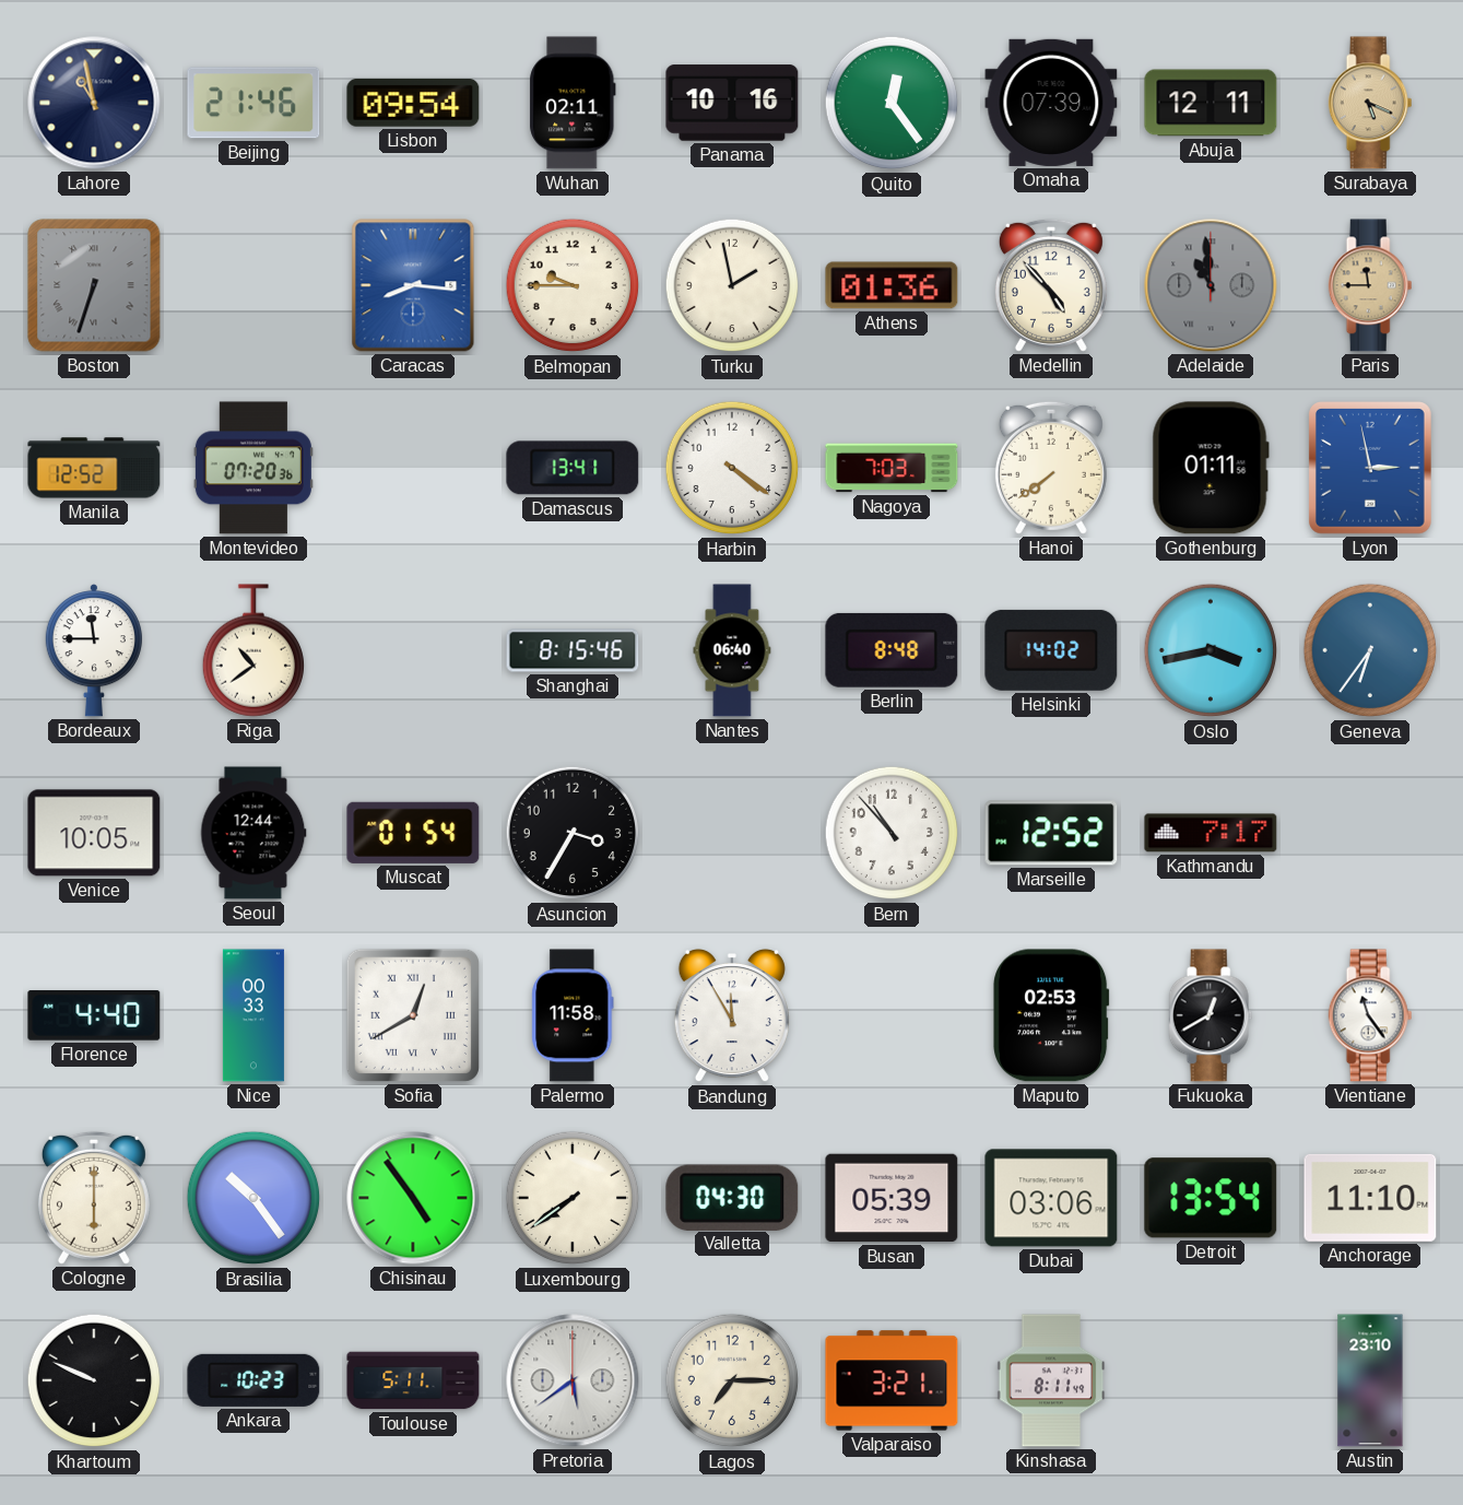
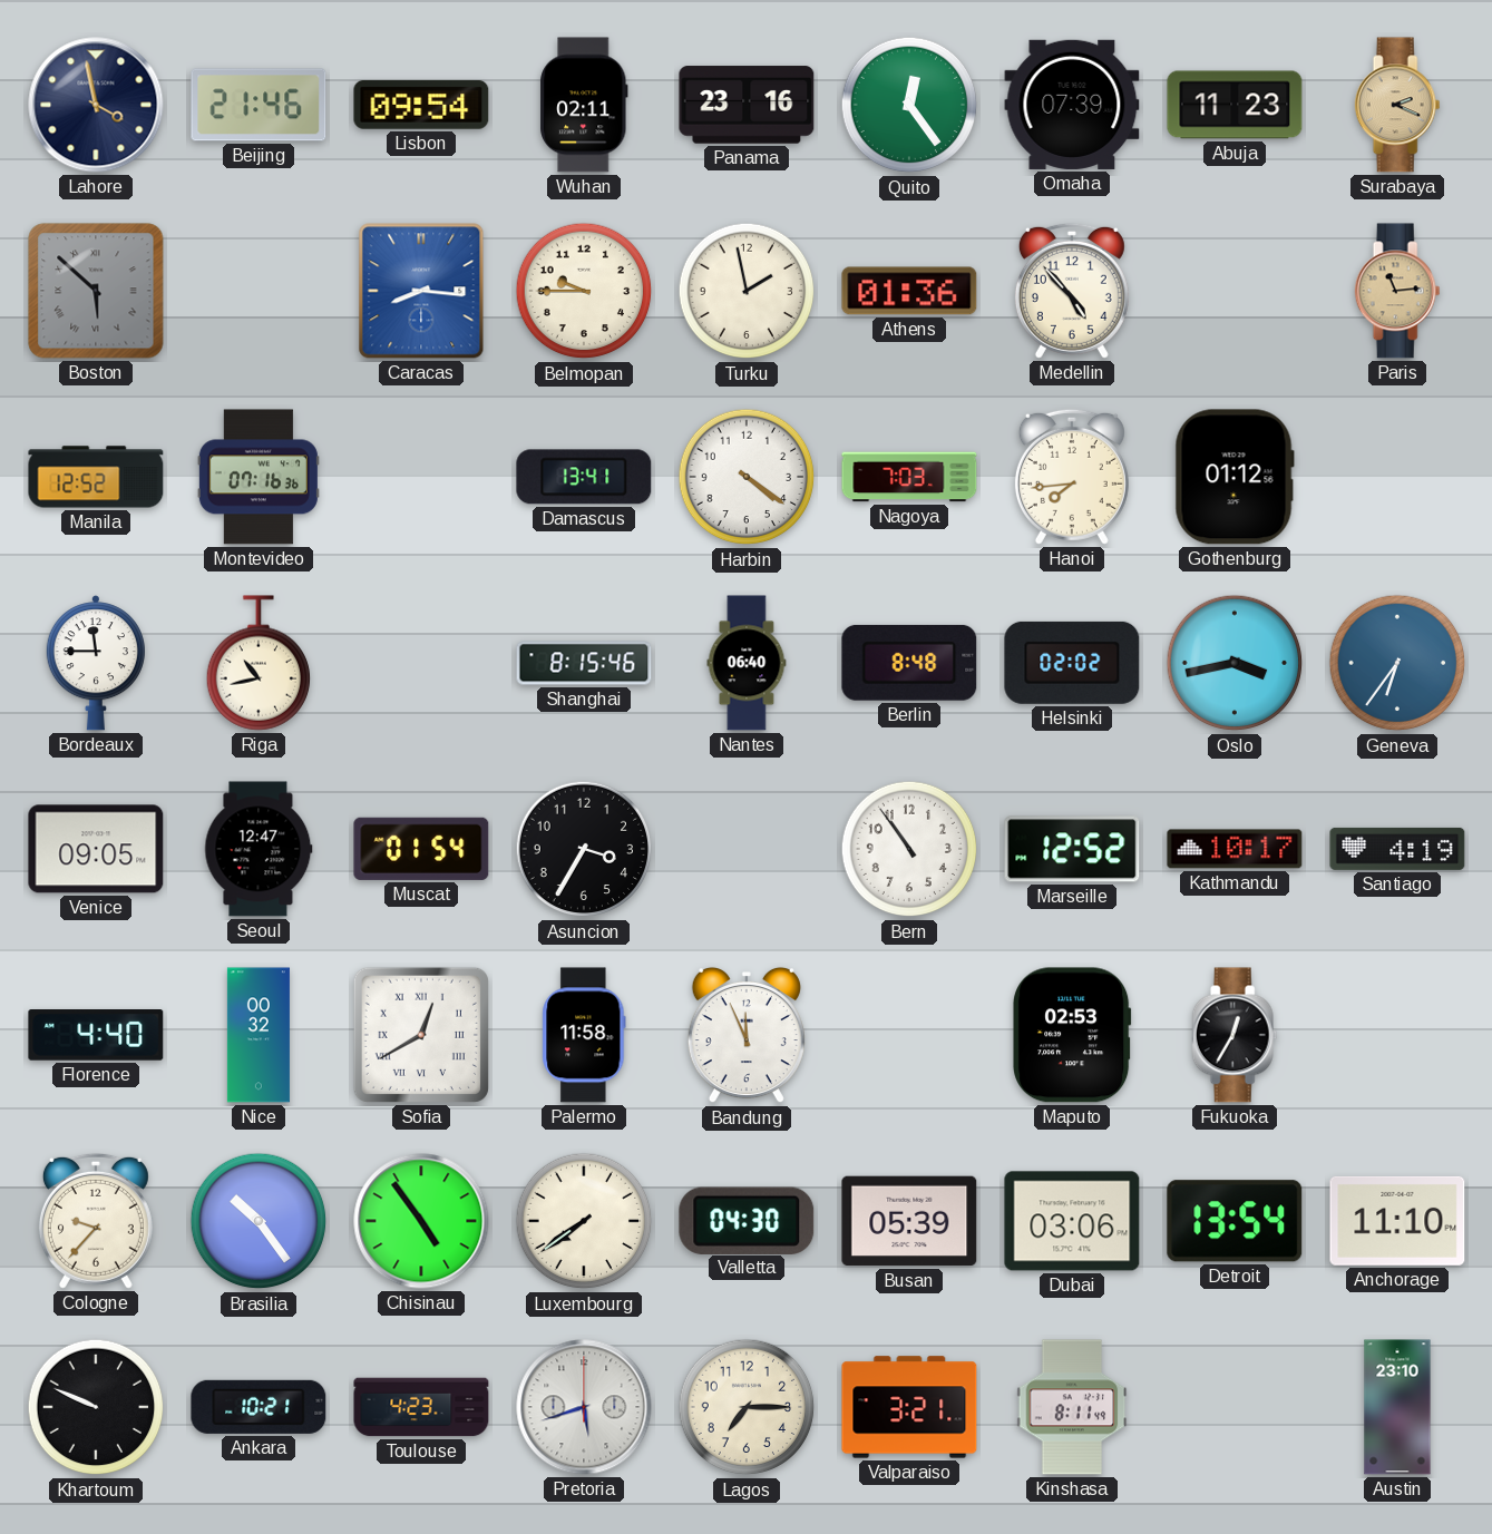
Lahore: 10:58 -> 3:58 (96, 105)
Panama: 10:16 -> 23:16 (747, 105)
Abuja: 12:11 -> 11:23 (1235, 105)
Surabaya: 5:19 -> 2:19 (1397, 105)
Boston: 6:33 -> 5:52 (96, 291)
Adelaide: 10:59 -> none (1211, 285)
Paris: 11:45 -> 11:14 (1397, 291)
Montevideo: 07:20 -> 07:16 (259, 477)
Hanoi: 7:39 -> 7:44 (1072, 477)
Gothenburg: 01:11 -> 01:12 (1235, 477)
Lyon: 2:58 -> none (1371, 469)
Riga: 10:39 -> 10:43 (257, 663)
Helsinki: 14:02 -> 02:02 (1072, 663)
Venice: 10:05 -> 09:05 (96, 849)
Seoul: 12:44 -> 12:47 (259, 849)
Bern: 10:53 -> 10:54 (909, 849)
Kathmandu: 7:17 -> 10:17 (1235, 849)
Santiago: none -> 4:19 (1397, 849)
Nice: 00:33 -> 00:32 (259, 1035)
Bandung: 11:55 -> 11:56 (747, 1035)
Fukuoka: 12:40 -> 12:35 (1235, 1035)
Vientiane: 11:24 -> none (1370, 1015)
Cologne: 6:00 -> 9:37 (96, 1221)
Ankara: 10:23 -> 10:21 (259, 1407)
Toulouse: 5:11 -> 4:23 (421, 1407)
Pretoria: 5:39 -> 5:42 (584, 1407)
